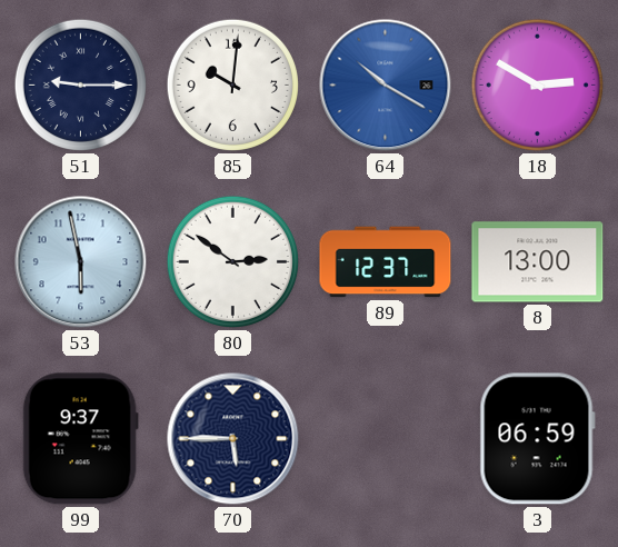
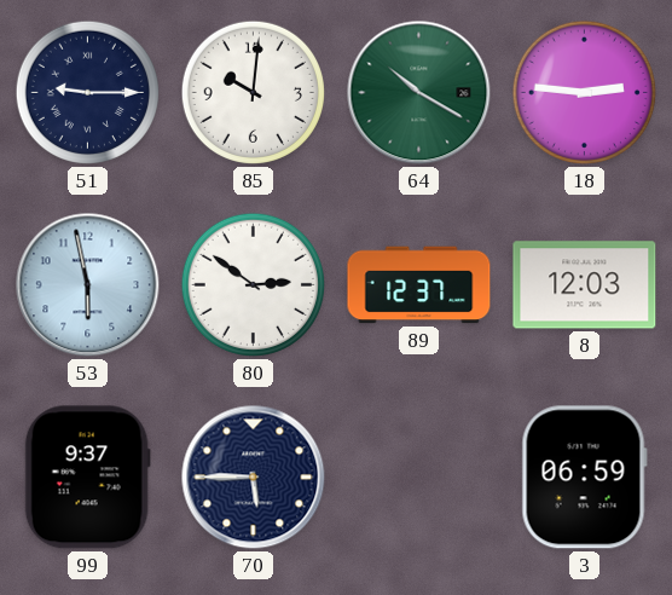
64 dial: blue -> green (419, 93)
18: 2:50 -> 2:46 (584, 92)
8: 13:00 -> 12:03 (585, 285)
